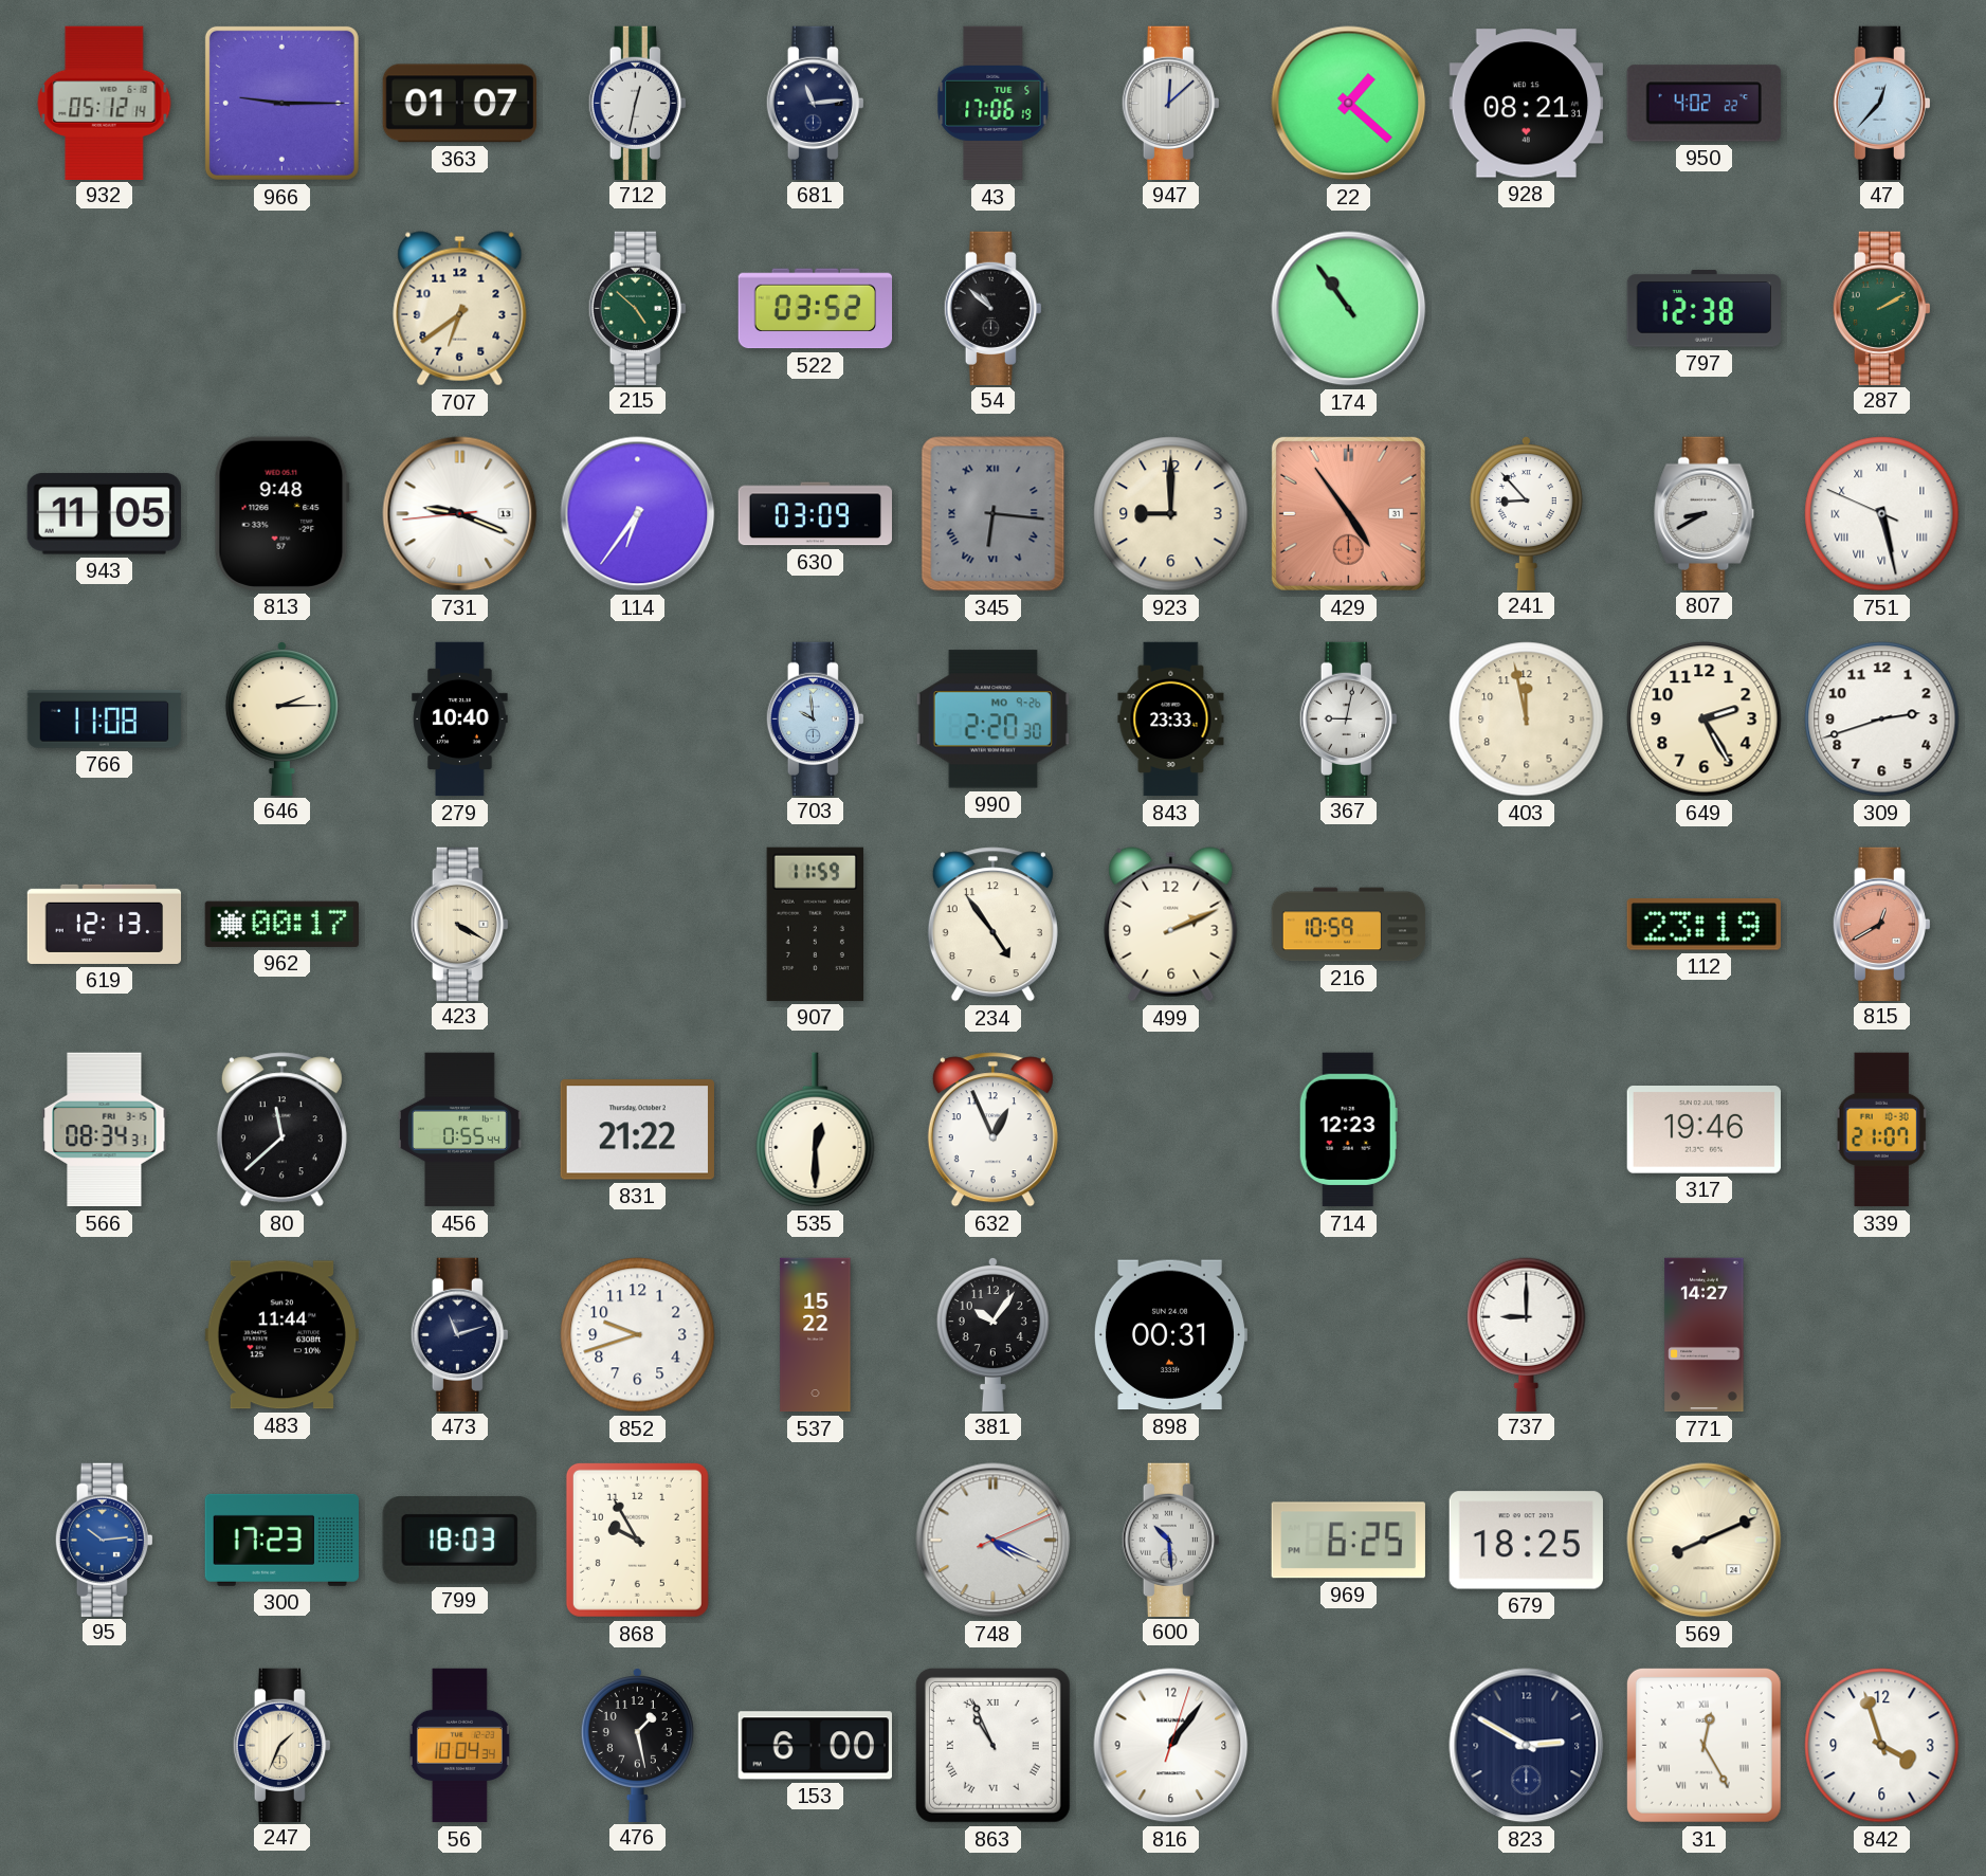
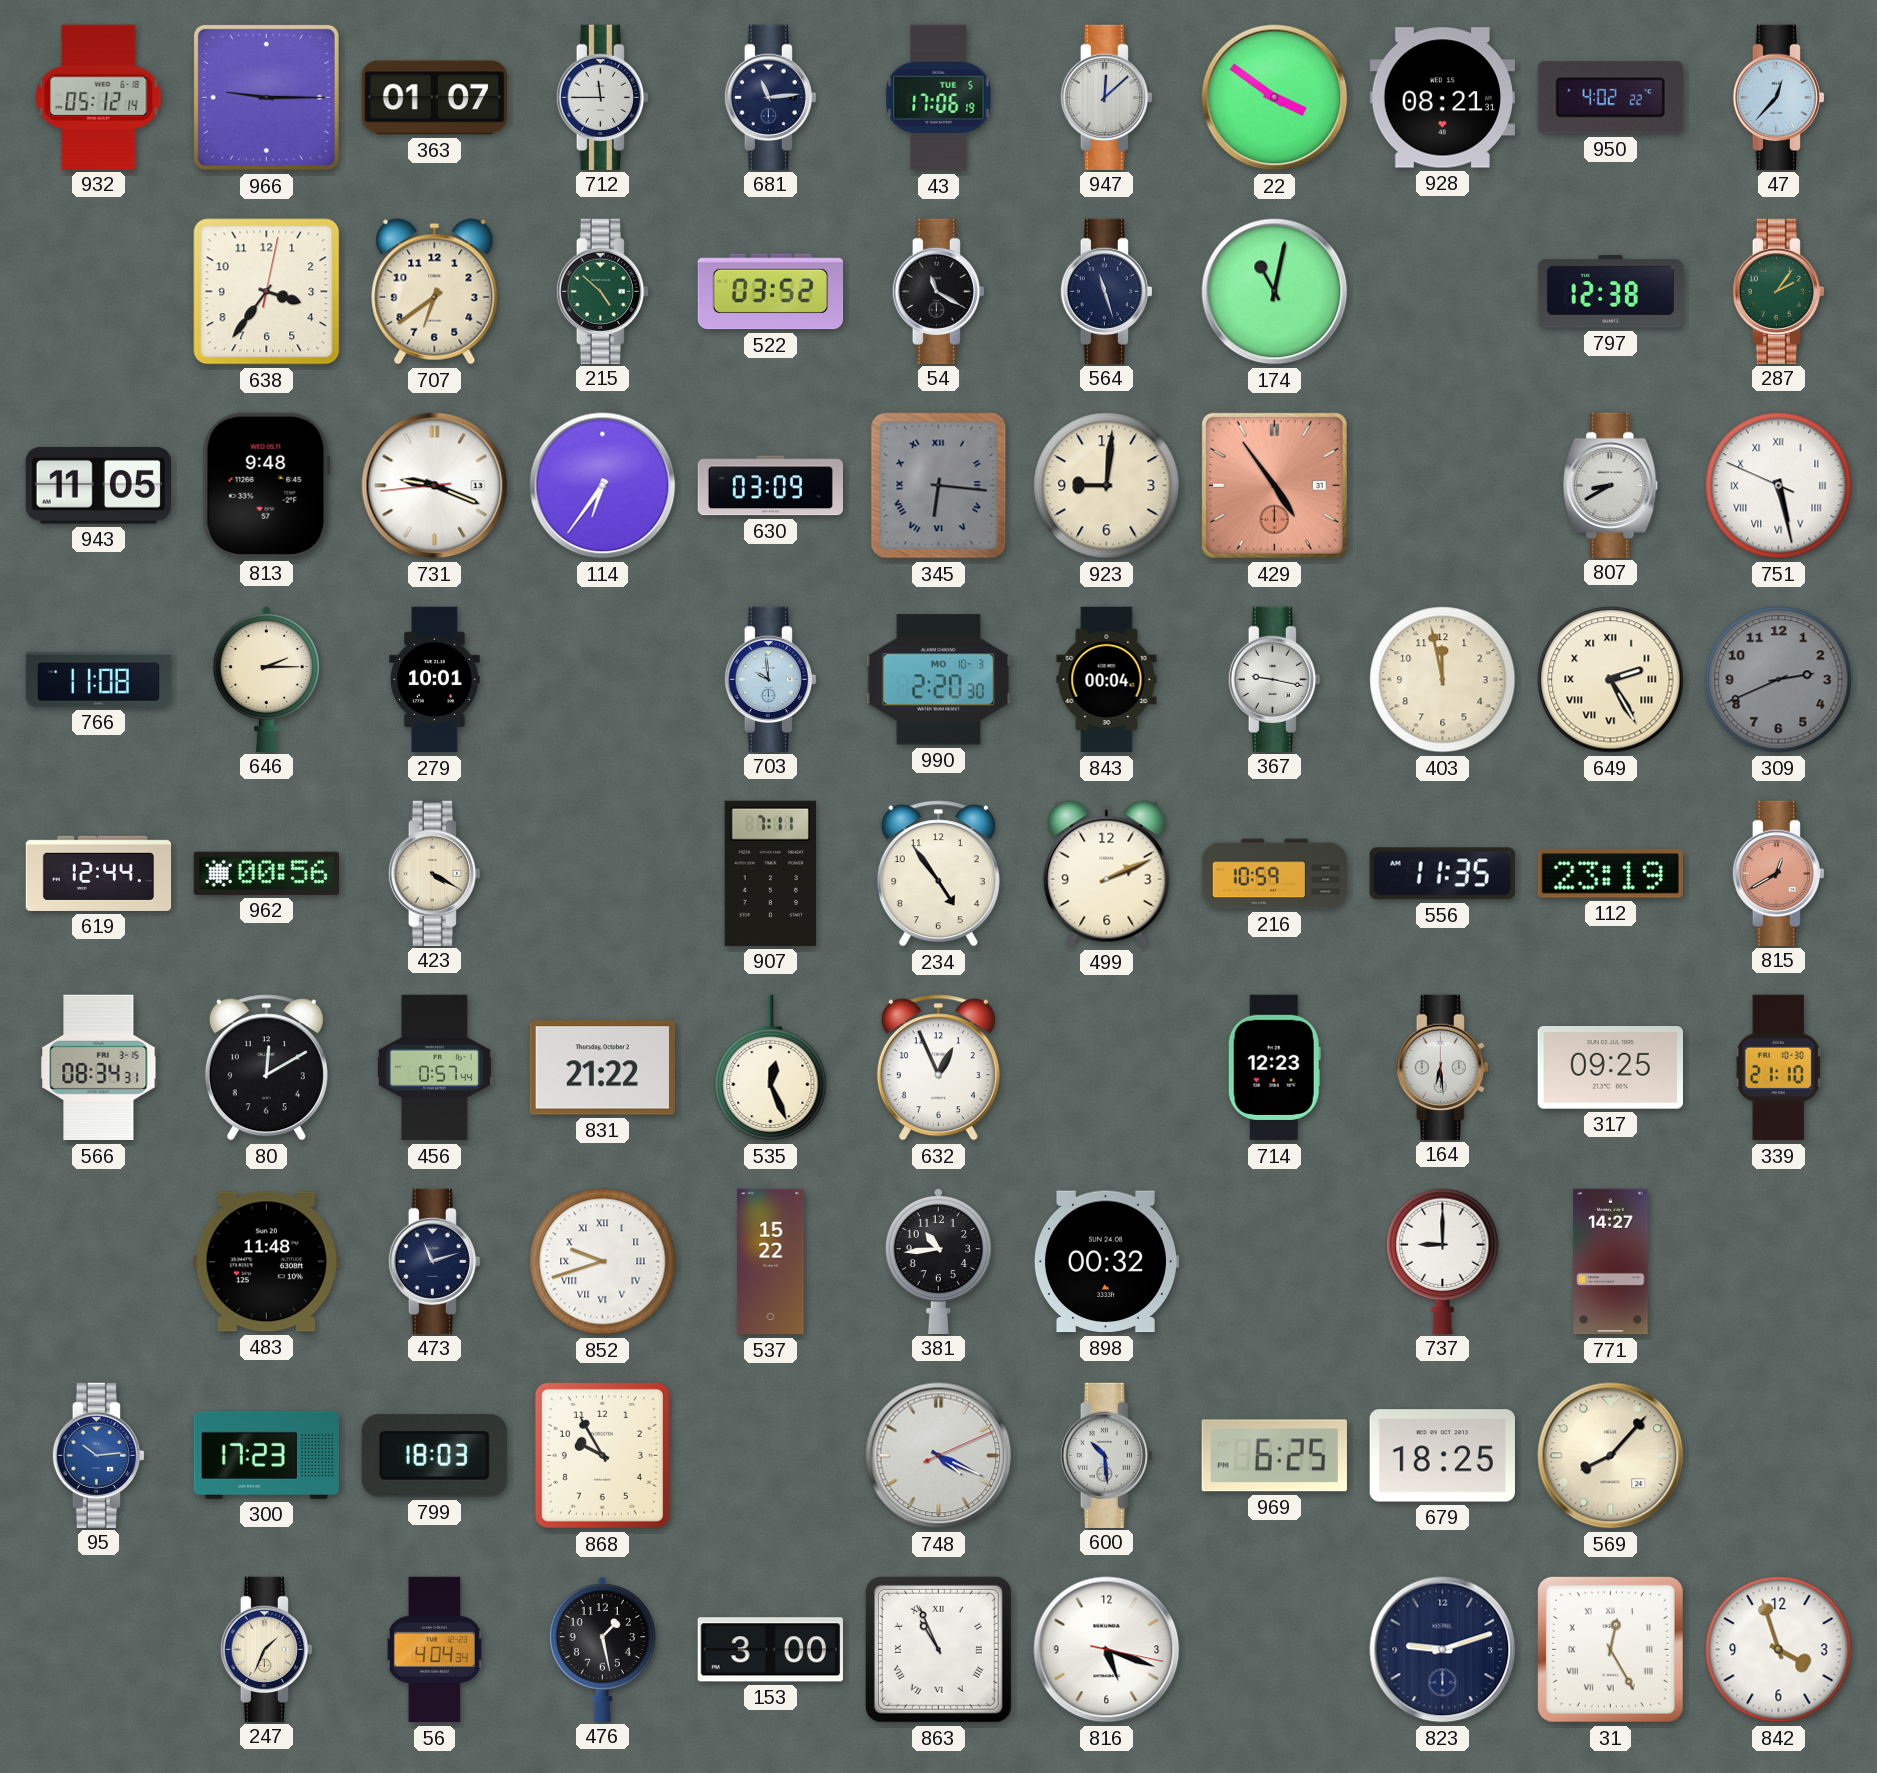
712: 12:32 -> 11:45 (602, 97)
22: 1:22 -> 3:51 (1275, 98)
638: none -> 3:36 (267, 292)
54: 10:52 -> 11:20 (938, 291)
564: none -> 11:27 (1106, 291)
174: 10:54 -> 11:02 (1275, 292)
287: 2:10 -> 2:06 (1778, 291)
923: 9:00 -> 9:01 (1107, 486)
241: 8:53 -> none (1526, 512)
279: 10:40 -> 10:01 (435, 680)
990 date: MO 9-26 -> MO 10-3 (938, 680)
843: 23:33 -> 00:04 (1107, 680)
367: 9:02 -> 9:17 (1274, 679)
649 numerals: Arabic -> Roman (1611, 680)
309: 2:42 -> 2:41 (1779, 680)
309 dial: white -> grey (1779, 680)
619: 12:13 -> 12:44 (99, 873)
962: 00:17 -> 00:56 (266, 873)
907: 11:59 -> 7:11 (771, 873)
556: none -> 11:35 (1442, 874)
80: 11:38 -> 12:10 (266, 1068)
456: 0:55 -> 0:57 (435, 1068)
535: 12:30 -> 12:26 (771, 1068)
164: none -> 6:29 (1442, 1067)
317: 19:46 -> 09:25 (1610, 1068)
339: 21:07 -> 21:10 (1779, 1068)
483: 11:44 -> 11:48 (266, 1262)
852 numerals: Arabic -> Roman (603, 1262)
381: 10:06 -> 10:44 (938, 1260)
898: 00:31 -> 00:32 (1106, 1262)
569: 8:11 -> 8:07 (1611, 1456)
56: 10:04 -> 4:04 (434, 1650)
153: 6:00 -> 3:00 (770, 1650)
816: 1:06 -> 5:18 (1107, 1650)
823: 2:50 -> 9:12 (1443, 1650)
